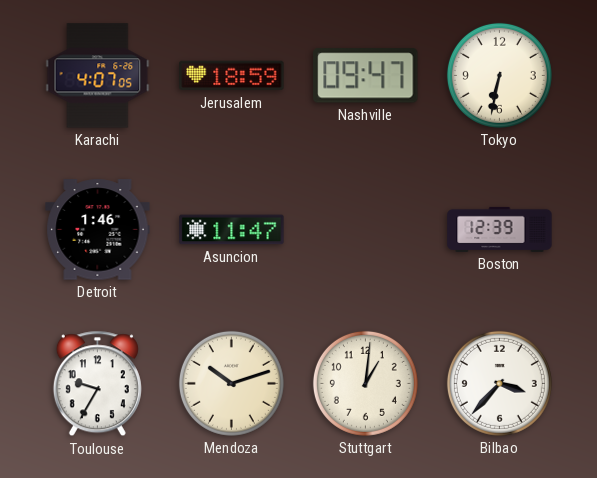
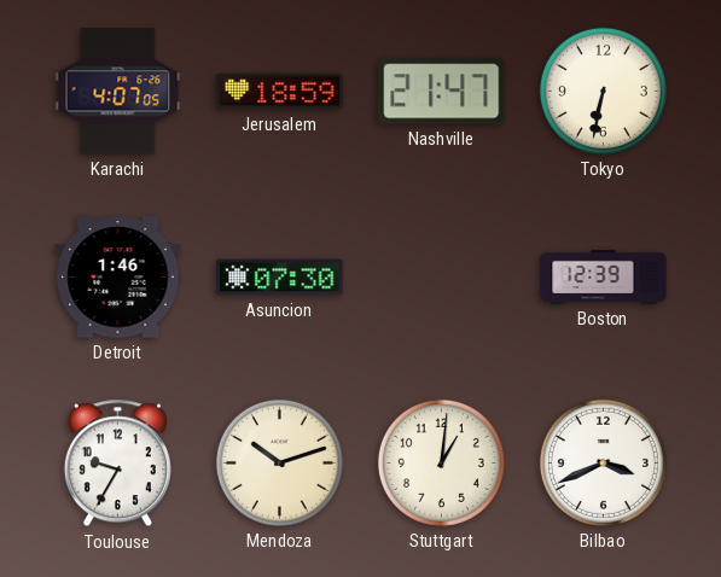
Nashville: 09:47 -> 21:47 (442, 92)
Asuncion: 11:47 -> 07:30 (280, 278)
Bilbao: 3:37 -> 3:41 (603, 462)
